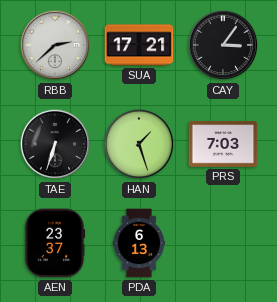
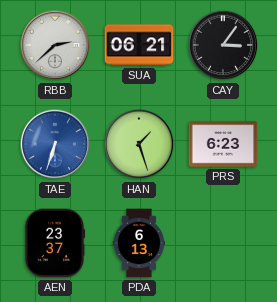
SUA: 17:21 -> 06:21 (139, 45)
TAE dial: black -> blue (55, 144)
PRS: 7:03 -> 6:23 (223, 144)
